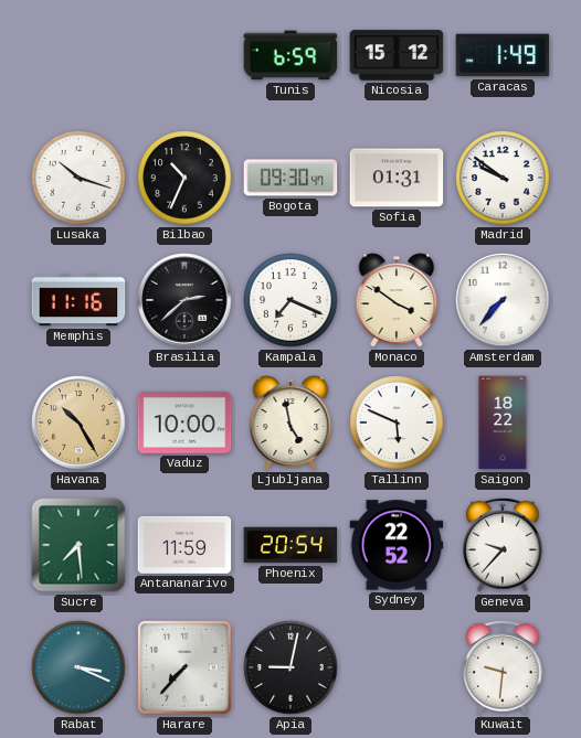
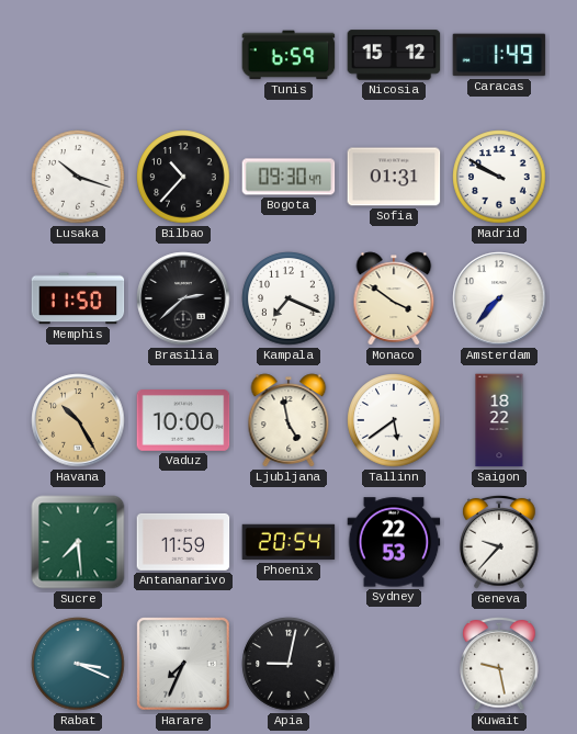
Bilbao: 10:34 -> 10:37 (183, 177)
Madrid: 9:51 -> 9:50 (499, 177)
Memphis: 11:16 -> 11:50 (78, 298)
Tallinn: 5:49 -> 5:39 (394, 420)
Sydney: 22:52 -> 22:53 (394, 542)
Harare: 7:37 -> 7:34 (183, 664)
Kuwait: 9:31 -> 9:28 (499, 664)
